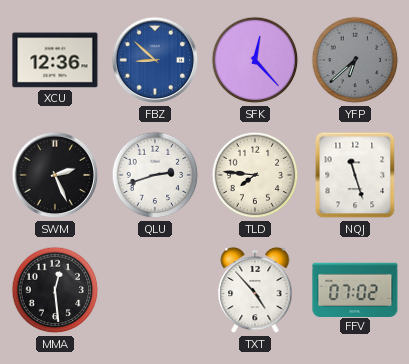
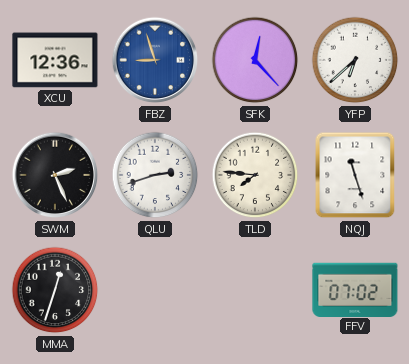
FBZ: 8:52 -> 8:57 (155, 60)
YFP dial: grey -> white (355, 60)
MMA: 12:29 -> 12:33 (55, 290)
TXT: 4:53 -> none (255, 290)
